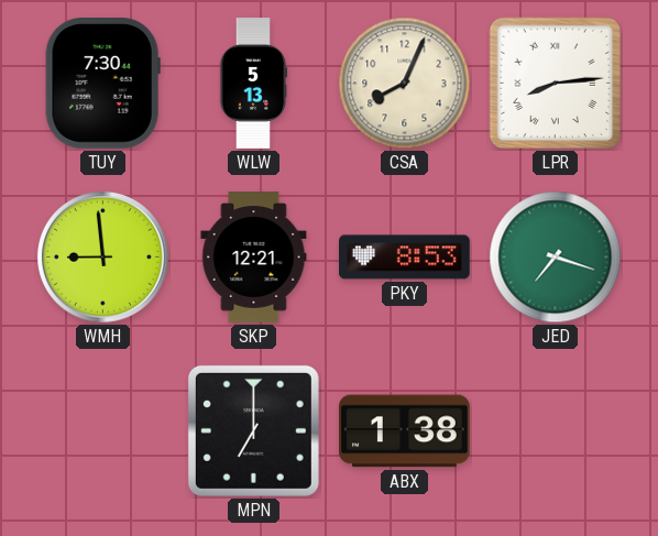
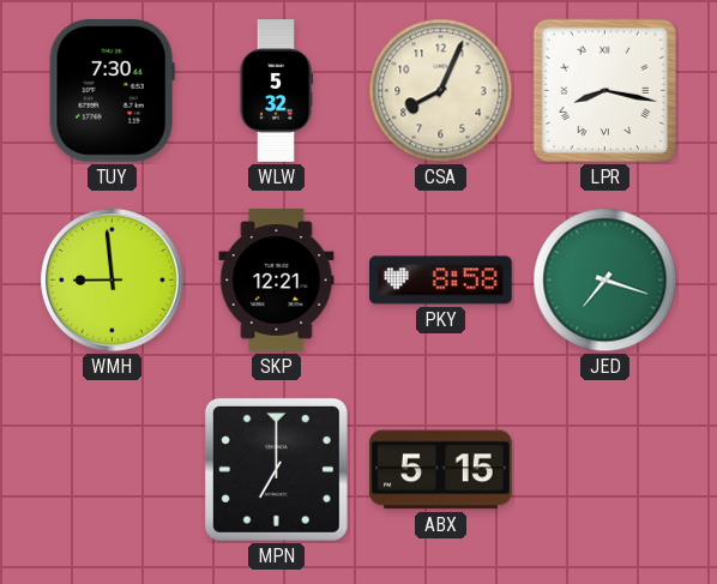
WLW: 5:13 -> 5:32 (276, 91)
LPR: 8:14 -> 8:17 (605, 91)
PKY: 8:53 -> 8:58 (441, 281)
ABX: 1:38 -> 5:15 (441, 470)
